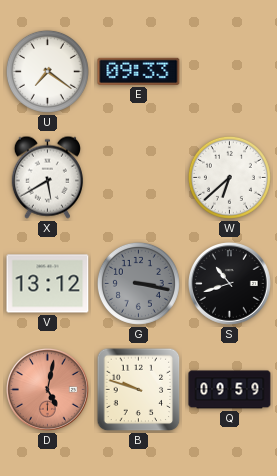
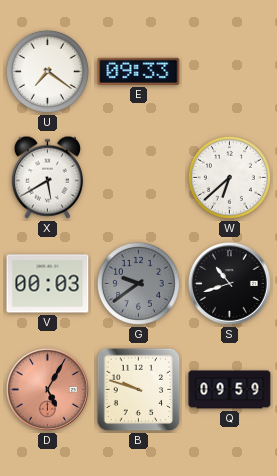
V: 13:12 -> 00:03 (48, 284)
G: 3:17 -> 9:39 (138, 283)
D: 5:02 -> 5:05 (48, 390)
